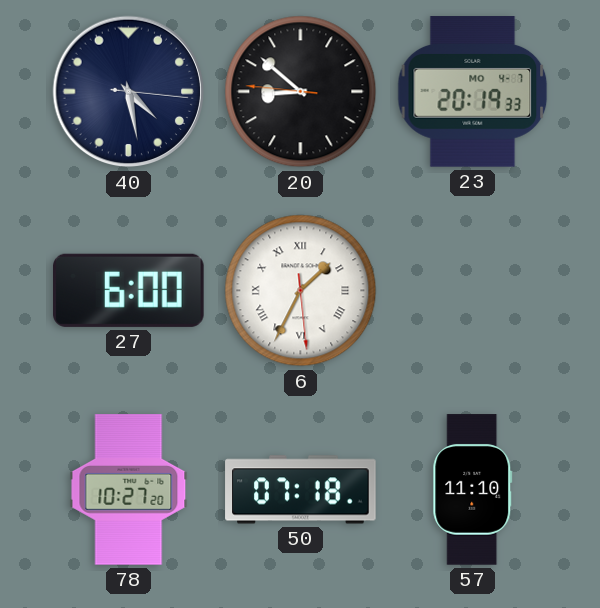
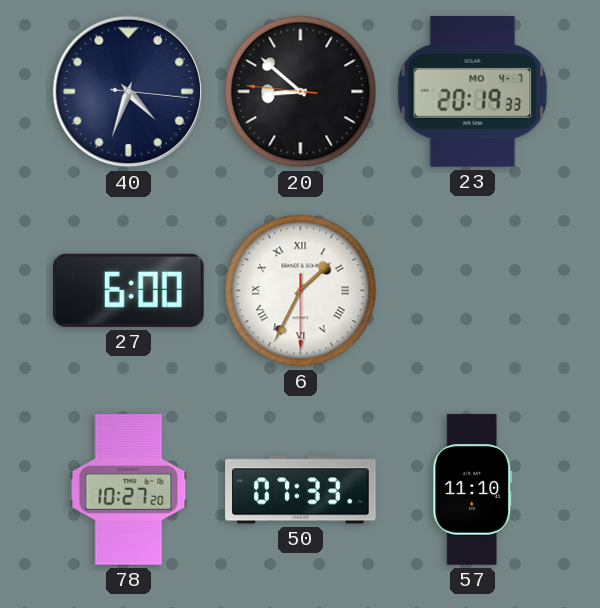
40: 4:28 -> 4:33 (129, 92)
6: 1:34:29 -> 1:34:30 (301, 291)
50: 07:18 -> 07:33 (301, 490)
